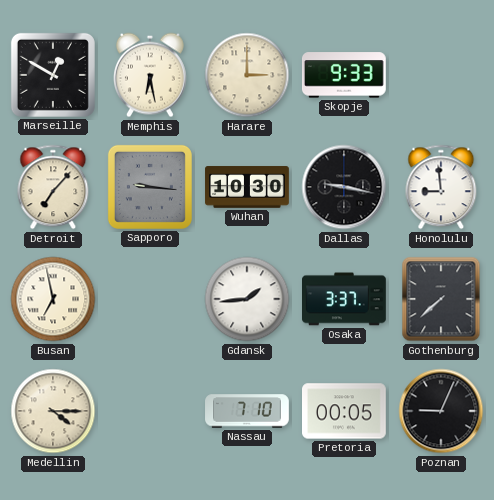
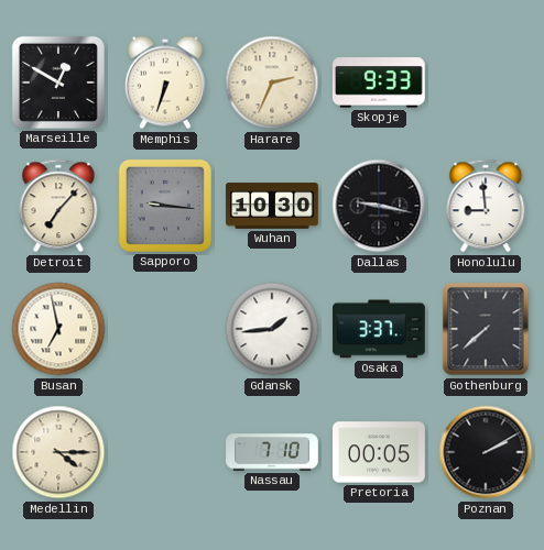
Memphis: 6:28 -> 6:33 (165, 82)
Harare: 3:00 -> 2:34 (272, 82)
Poznan: 9:04 -> 2:10 (486, 452)
